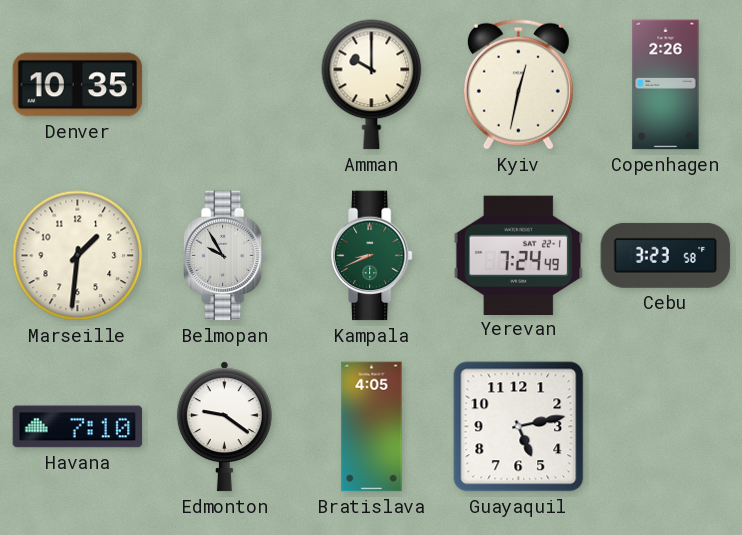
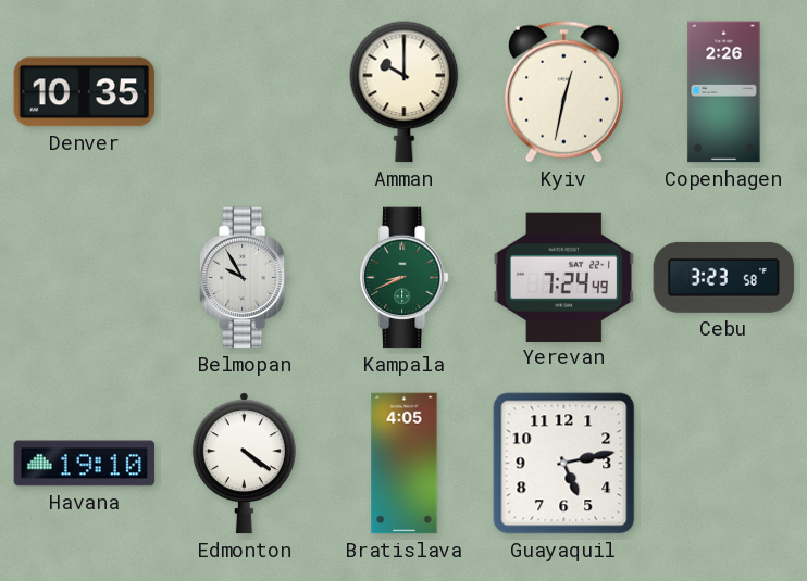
Marseille: 1:31 -> none (78, 256)
Havana: 7:10 -> 19:10 (85, 464)
Edmonton: 9:21 -> 4:21 (244, 464)
